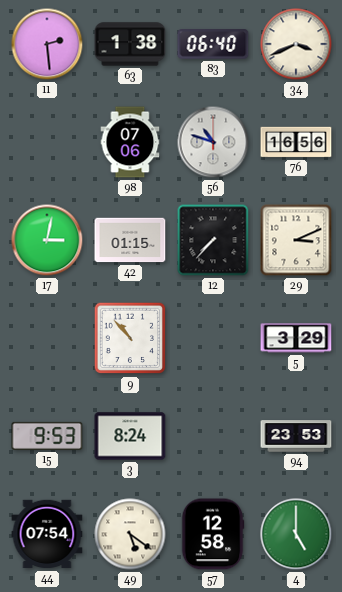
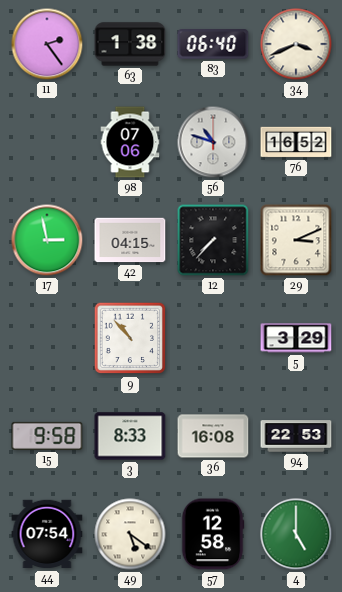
11: 2:29 -> 2:24 (47, 44)
76: 16:56 -> 16:52 (296, 142)
17: 3:02 -> 2:58 (47, 240)
42: 01:15 -> 04:15 (130, 240)
15: 9:53 -> 9:58 (47, 436)
3: 8:24 -> 8:33 (130, 436)
36: none -> 16:08 (213, 436)
94: 23:53 -> 22:53 (296, 436)
